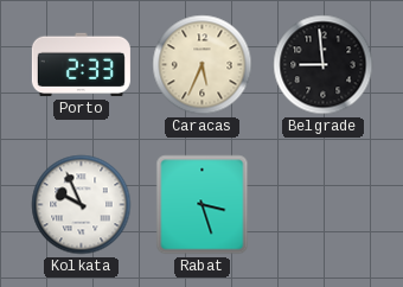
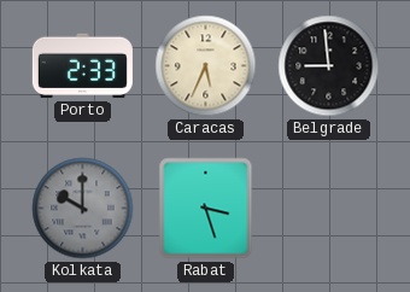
Kolkata: 9:56 -> 10:00 (83, 209)
Kolkata dial: white -> grey (83, 209)
